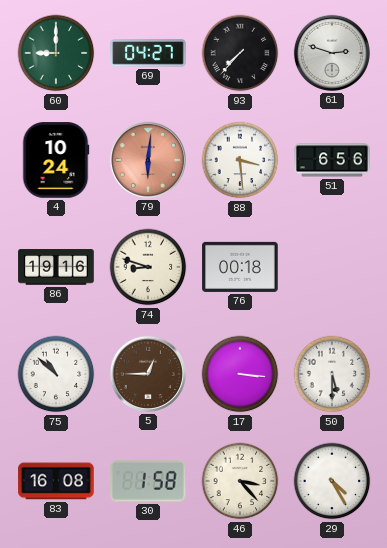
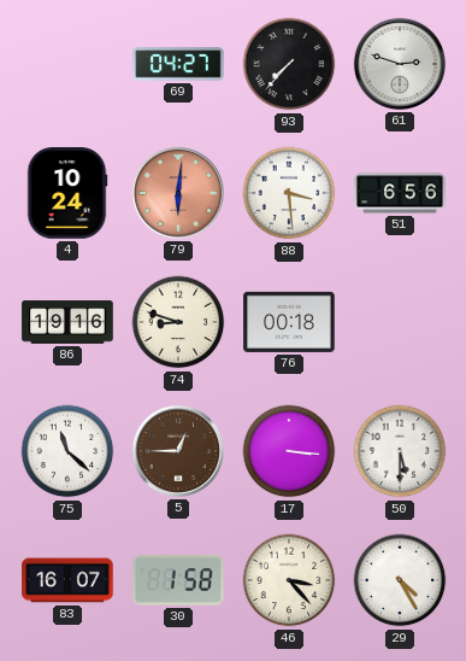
60: 9:00 -> none (56, 53)
75: 10:52 -> 11:22 (67, 451)
83: 16:08 -> 16:07 (67, 580)
